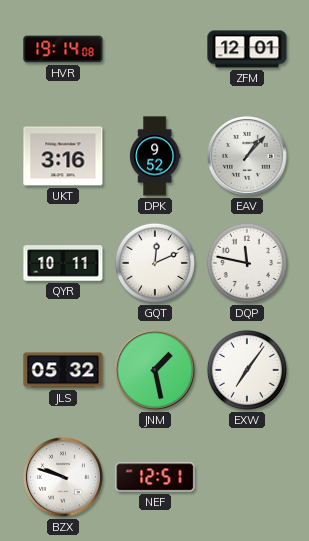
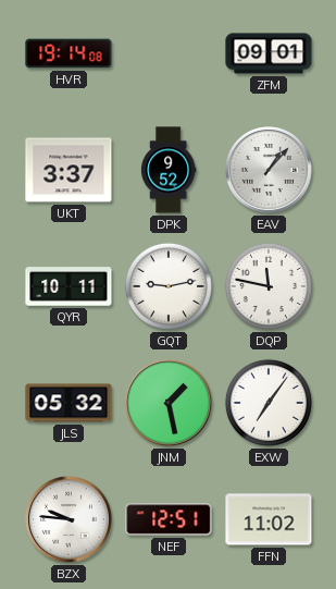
ZFM: 12:01 -> 09:01 (269, 53)
UKT: 3:16 -> 3:37 (69, 170)
GQT: 12:11 -> 9:13 (169, 286)
BZX: 9:48 -> 9:46 (70, 520)
FFN: none -> 11:02 (269, 519)
